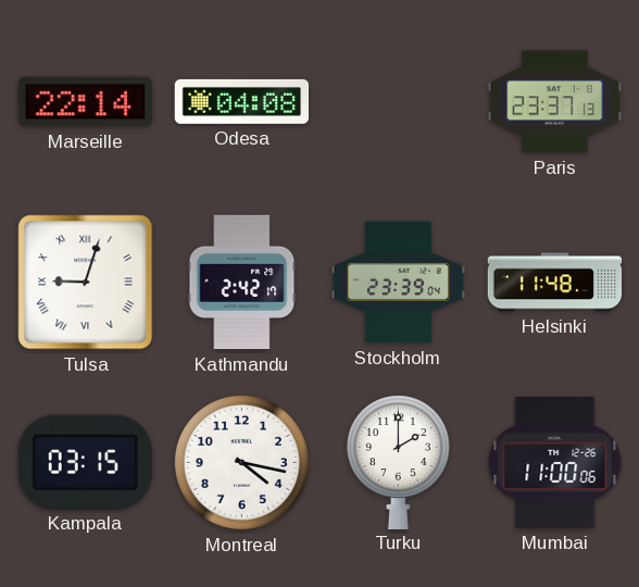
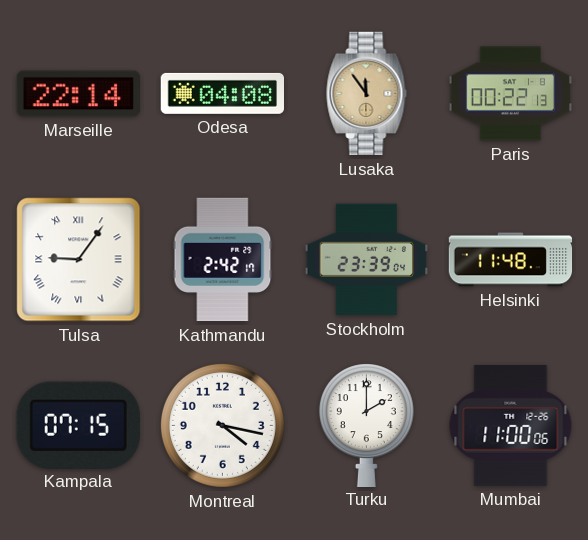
Lusaka: none -> 11:54 (367, 94)
Paris: 23:37 -> 00:22 (511, 94)
Tulsa: 9:03 -> 9:06 (79, 260)
Kampala: 03:15 -> 07:15 (78, 425)
